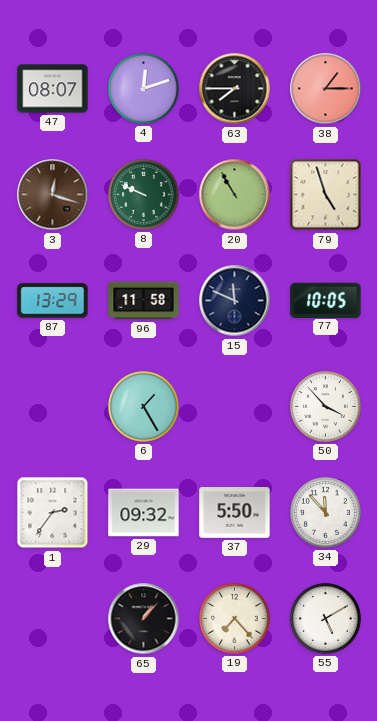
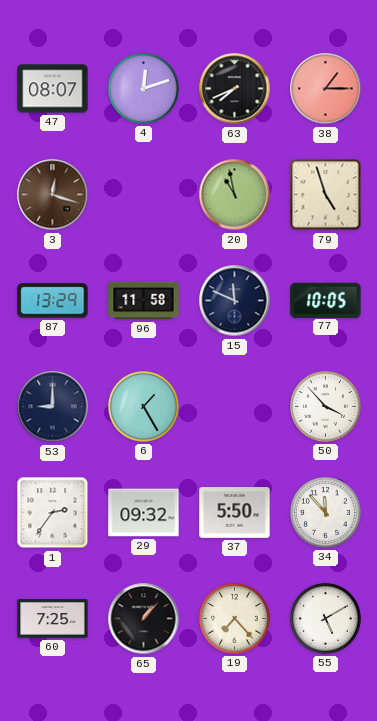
63: 7:45 -> 7:41 (235, 89)
8: 9:49 -> none (144, 195)
20: 10:55 -> 10:58 (235, 195)
53: none -> 9:00 (53, 407)
60: none -> 7:25 (53, 619)
